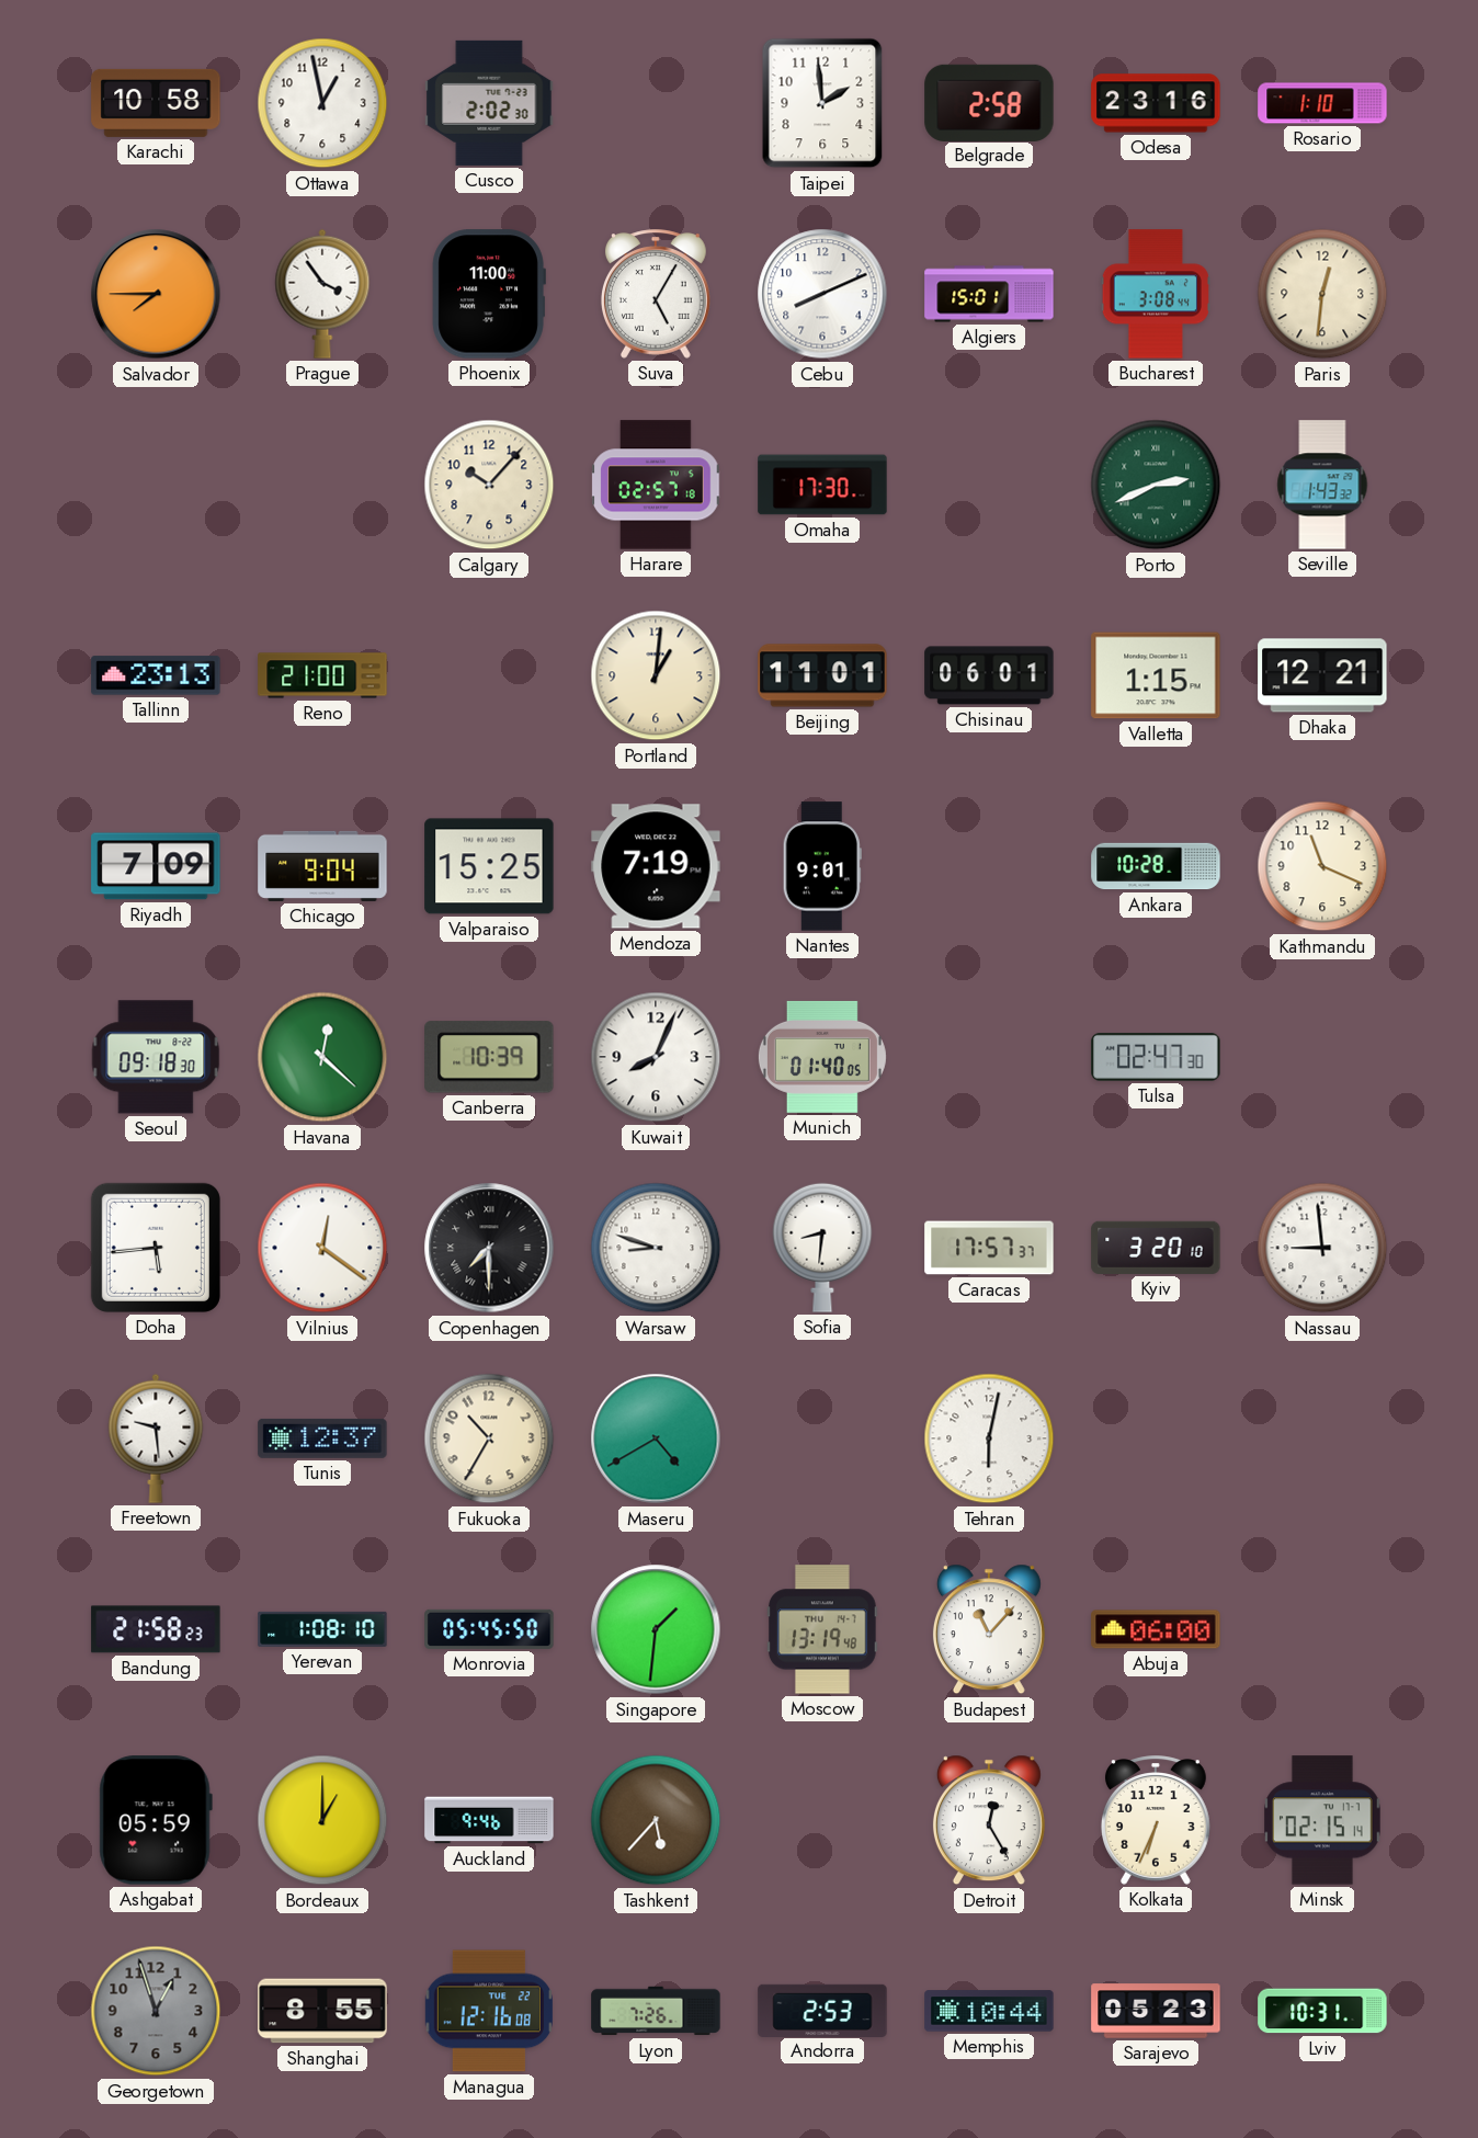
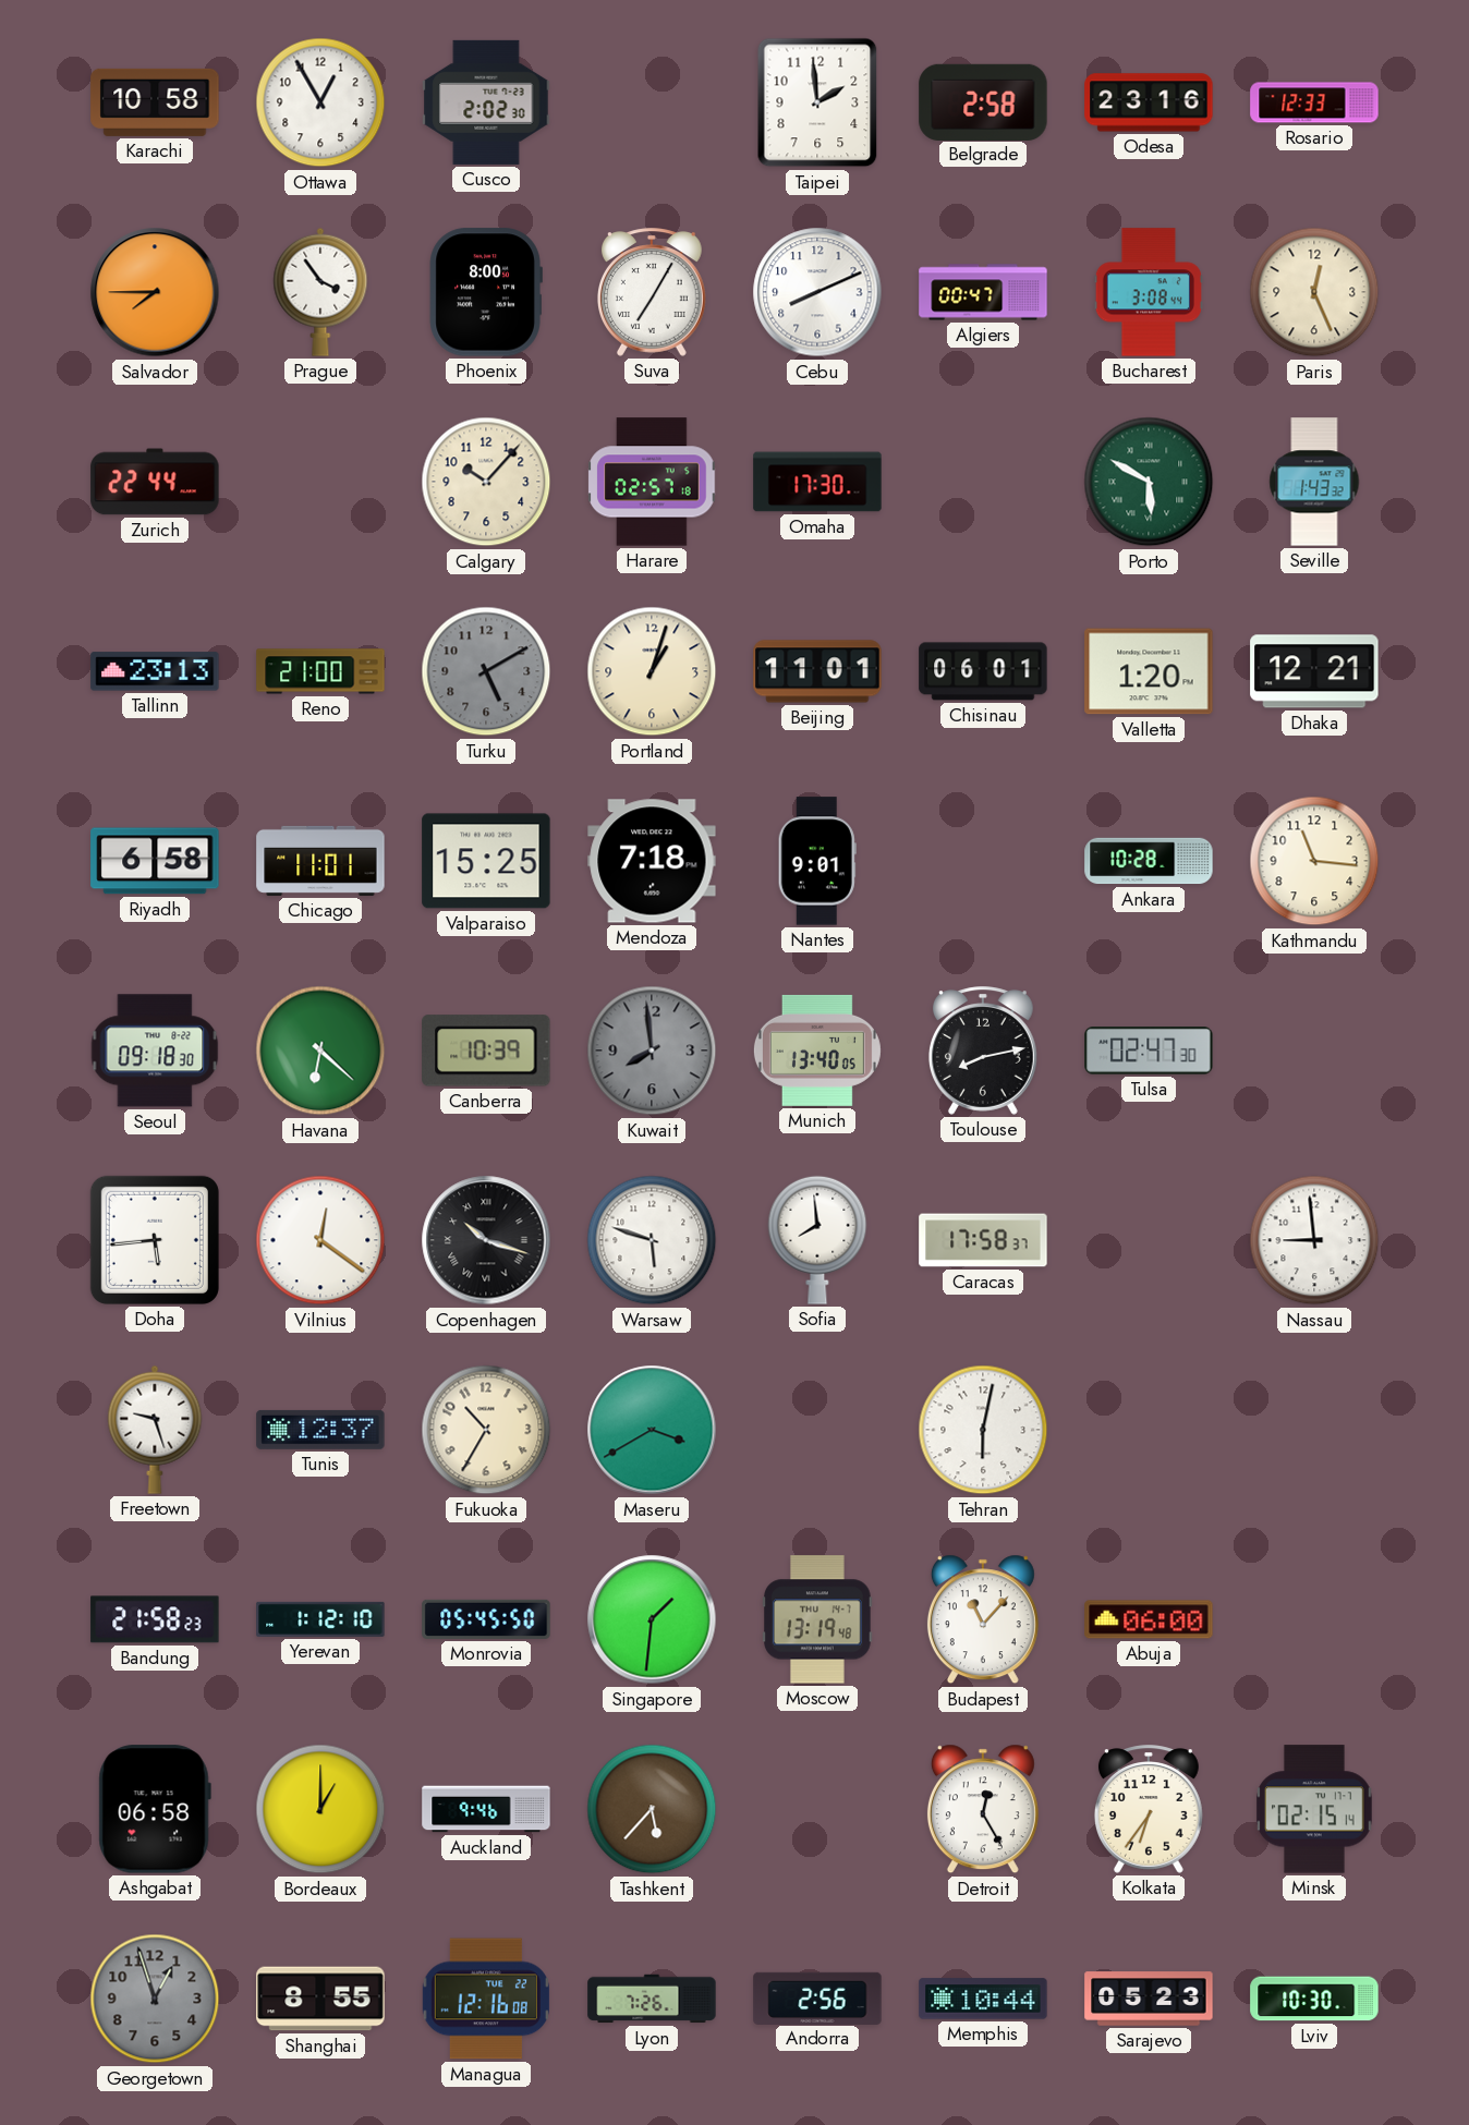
Ottawa: 12:58 -> 12:55 (320, 102)
Rosario: 1:10 -> 12:33 (1314, 102)
Phoenix: 11:00 -> 8:00 (486, 292)
Suva: 5:05 -> 7:05 (652, 292)
Algiers: 15:01 -> 00:47 (983, 292)
Paris: 12:31 -> 12:26 (1314, 292)
Zurich: none -> 22:44 (155, 482)
Porto: 2:41 -> 5:50 (1149, 482)
Turku: none -> 5:10 (486, 671)
Portland: 1:01 -> 1:03 (652, 671)
Valletta: 1:15 -> 1:20 (1149, 671)
Riyadh: 7:09 -> 6:58 (155, 861)
Chicago: 9:04 -> 11:01 (320, 861)
Mendoza: 7:19 -> 7:18 (652, 861)
Kathmandu: 11:19 -> 11:16 (1314, 861)
Havana: 12:22 -> 6:22 (320, 1051)
Kuwait: 8:04 -> 7:59 (652, 1051)
Kuwait dial: white -> grey (652, 1051)
Munich: 01:40 -> 13:40 (817, 1051)
Toulouse: none -> 8:13 (983, 1051)
Copenhagen: 7:30 -> 10:18 (486, 1240)
Warsaw: 8:48 -> 5:48 (652, 1240)
Sofia: 8:31 -> 7:59 (817, 1240)
Caracas: 17:57 -> 17:58 (983, 1240)
Kyiv: 3:20 -> none (1156, 1248)
Freetown: 9:29 -> 9:27 (155, 1430)
Maseru: 4:40 -> 3:40 (652, 1430)
Yerevan: 1:08 -> 1:12 (320, 1619)
Ashgabat: 05:59 -> 06:58 (155, 1809)
Kolkata: 6:34 -> 6:36 (1149, 1809)
Andorra: 2:53 -> 2:56 (817, 1997)
Lviv: 10:31 -> 10:30 (1314, 1999)
